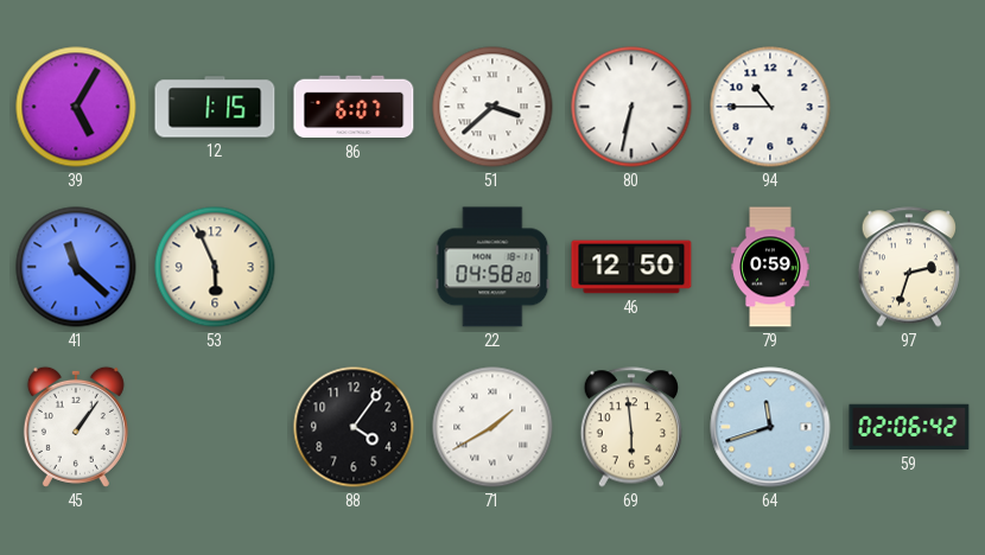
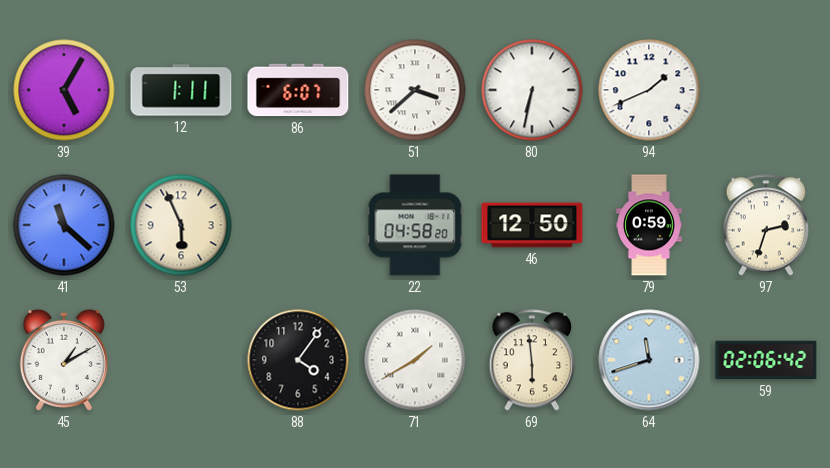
12: 1:15 -> 1:11 (181, 90)
94: 10:45 -> 1:41 (649, 90)
45: 1:06 -> 1:10 (64, 360)
